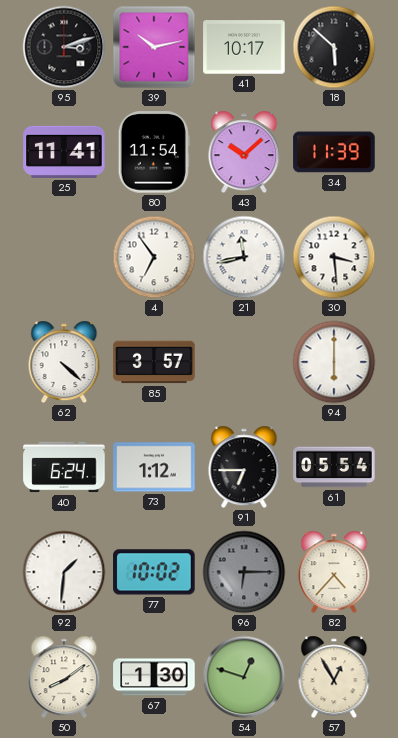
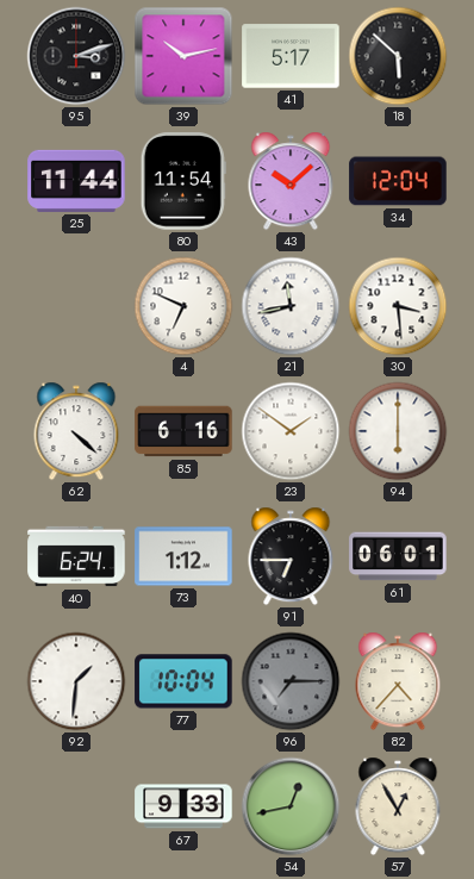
41: 10:17 -> 5:17 (291, 56)
25: 11:41 -> 11:44 (76, 181)
34: 11:39 -> 12:04 (398, 181)
4: 6:54 -> 6:49 (183, 306)
85: 3:57 -> 6:16 (183, 431)
23: none -> 1:51 (291, 431)
61: 05:54 -> 06:01 (398, 556)
77: 10:02 -> 10:04 (183, 681)
96: 6:15 -> 7:15 (291, 681)
50: 8:09 -> none (64, 677)
67: 1:30 -> 9:33 (183, 806)
54: 12:48 -> 12:43 (291, 806)
